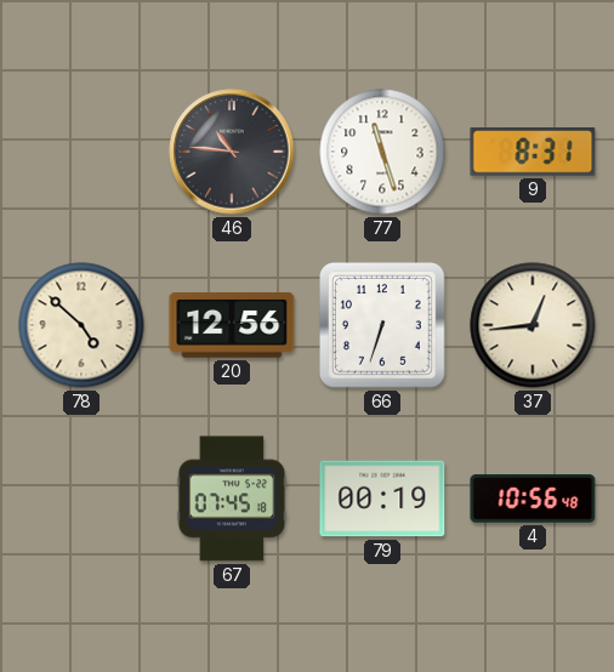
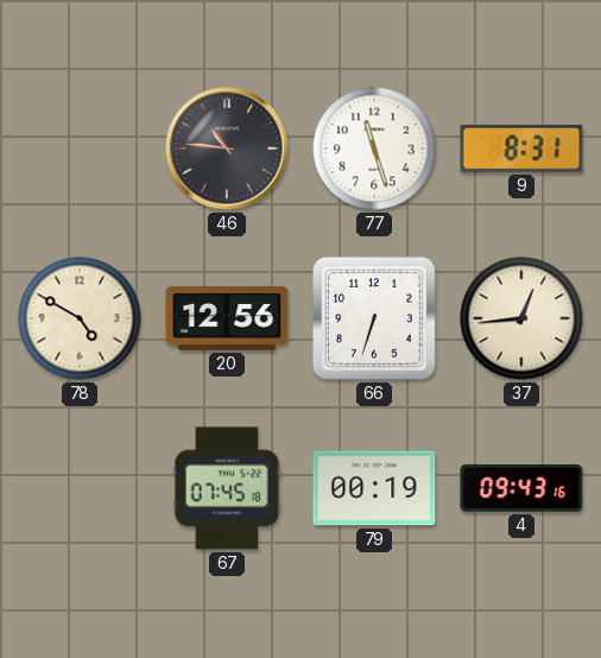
78: 4:52 -> 4:50 (80, 318)
4: 10:56 -> 09:43 (521, 488)
